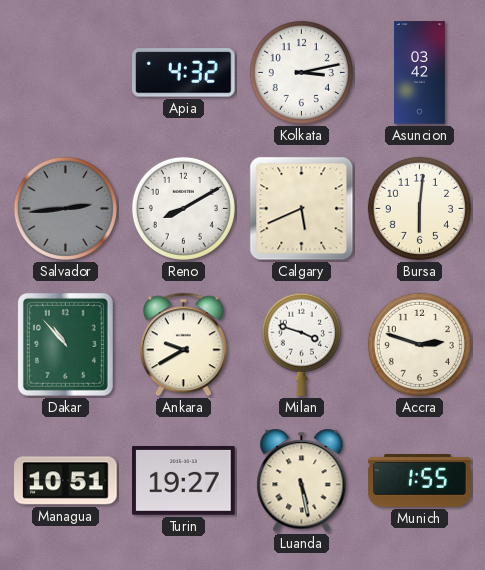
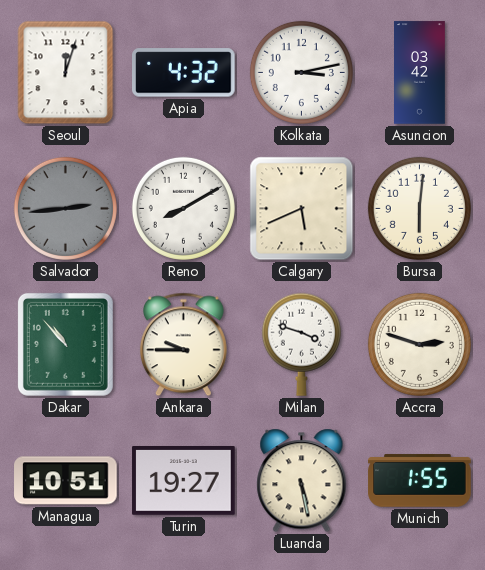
Seoul: none -> 12:03 (66, 73)
Ankara: 9:40 -> 9:45 (183, 345)
